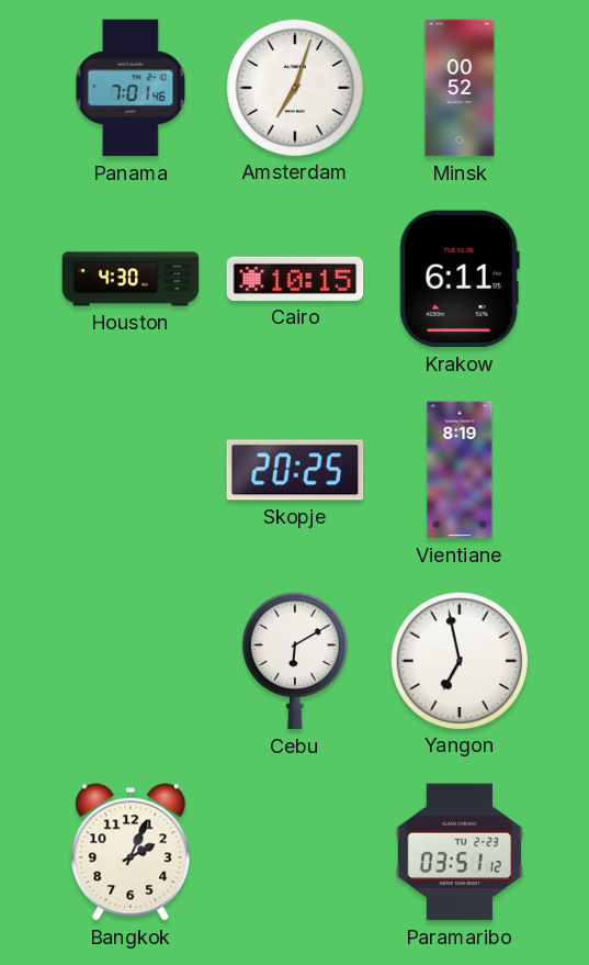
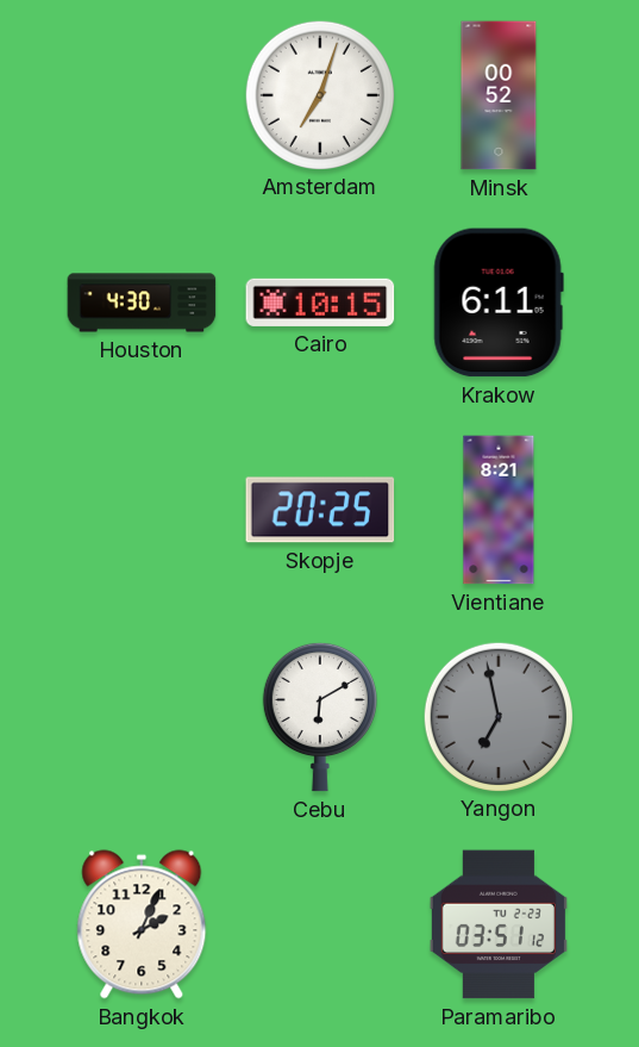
Panama: 7:01 -> none (131, 88)
Vientiane: 8:19 -> 8:21 (499, 510)
Yangon dial: white -> grey (497, 716)
